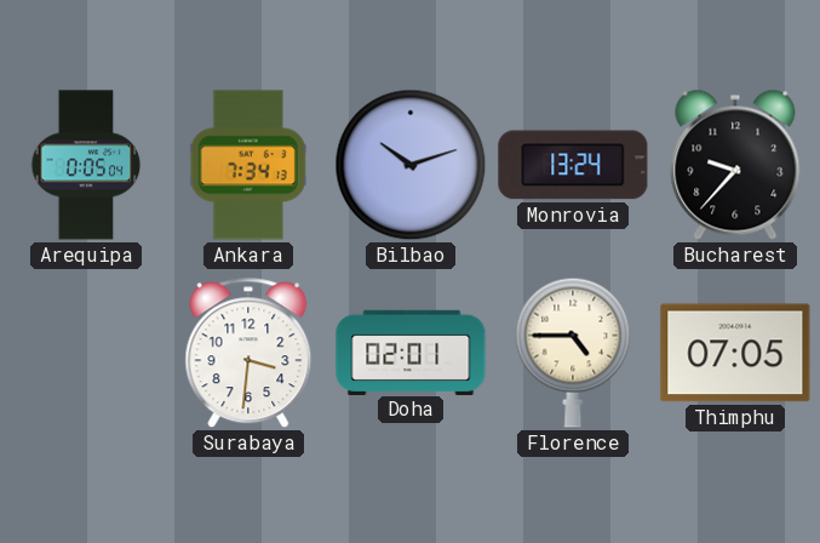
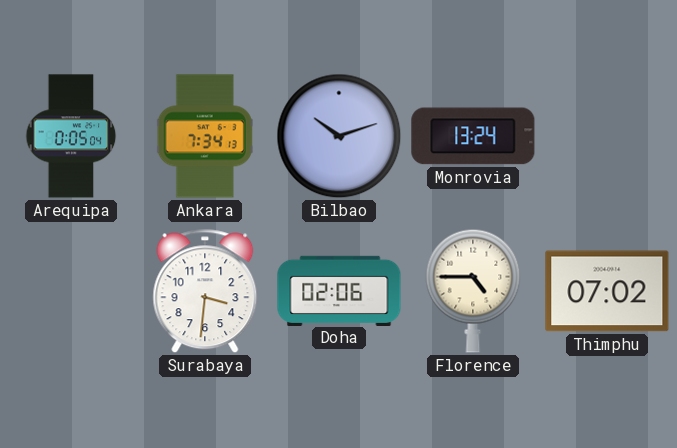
Bucharest: 9:37 -> none (735, 165)
Doha: 02:01 -> 02:06 (339, 290)
Thimphu: 07:05 -> 07:02 (607, 291)
